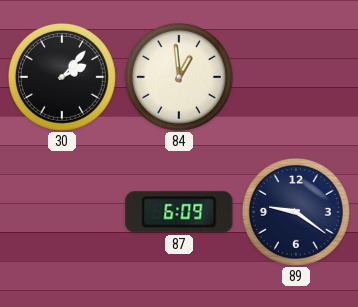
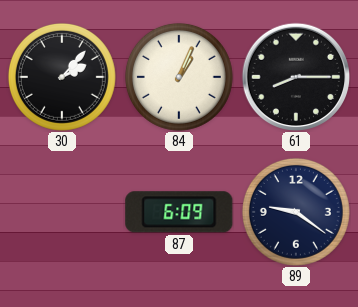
84: 12:59 -> 1:04 (179, 77)
61: none -> 8:15 (295, 76)
